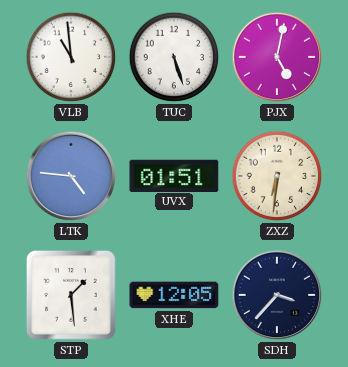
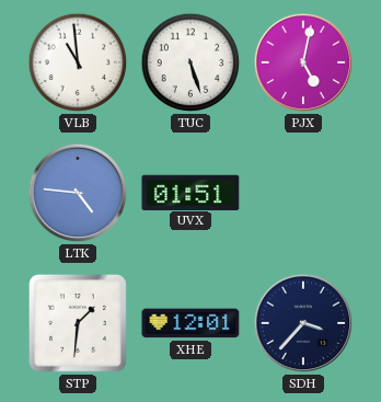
ZXZ: 6:31 -> none (277, 176)
STP: 1:29 -> 1:31 (79, 324)
XHE: 12:05 -> 12:01 (190, 323)
